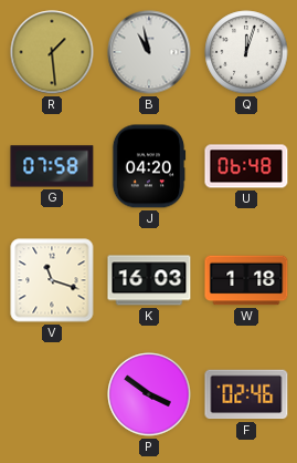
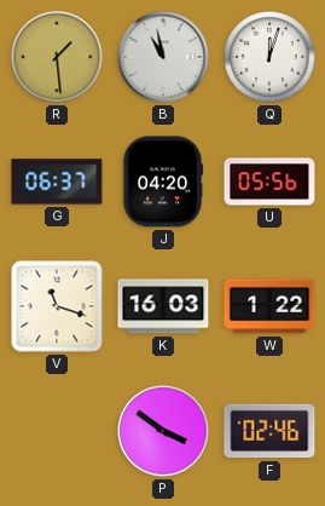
G: 07:58 -> 06:37 (57, 182)
U: 06:48 -> 05:56 (269, 182)
W: 1:18 -> 1:22 (269, 306)
